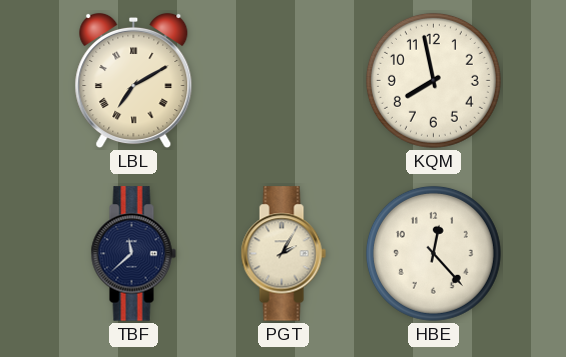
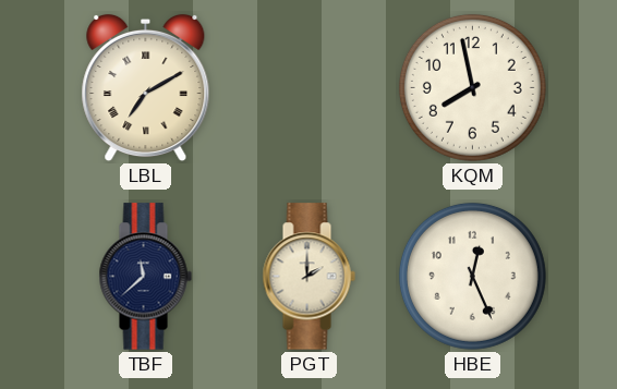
PGT: 2:05 -> 2:00 (308, 277)
HBE: 12:23 -> 12:26 (472, 276)
